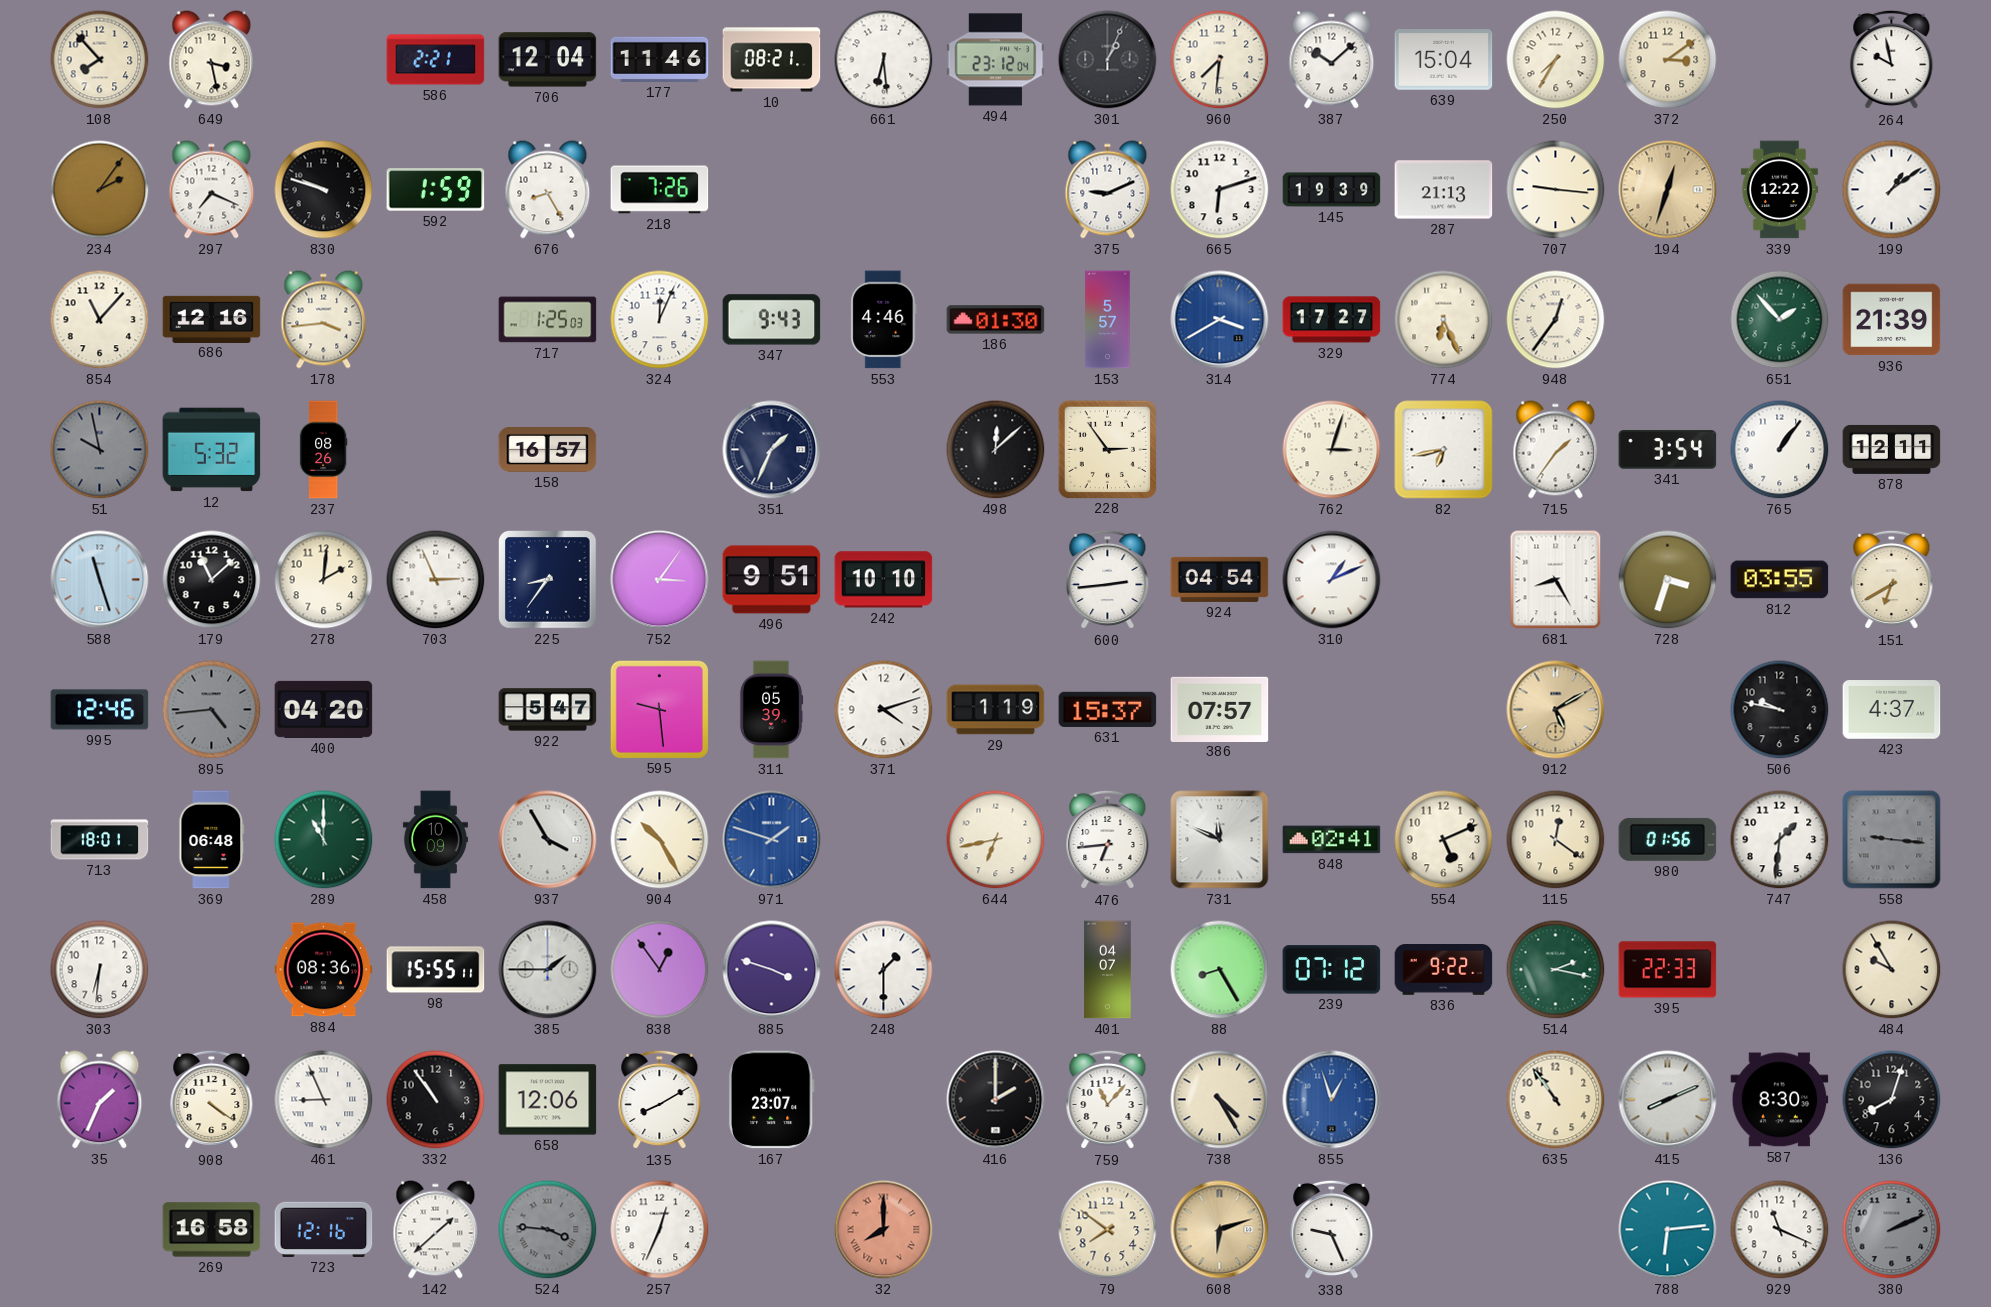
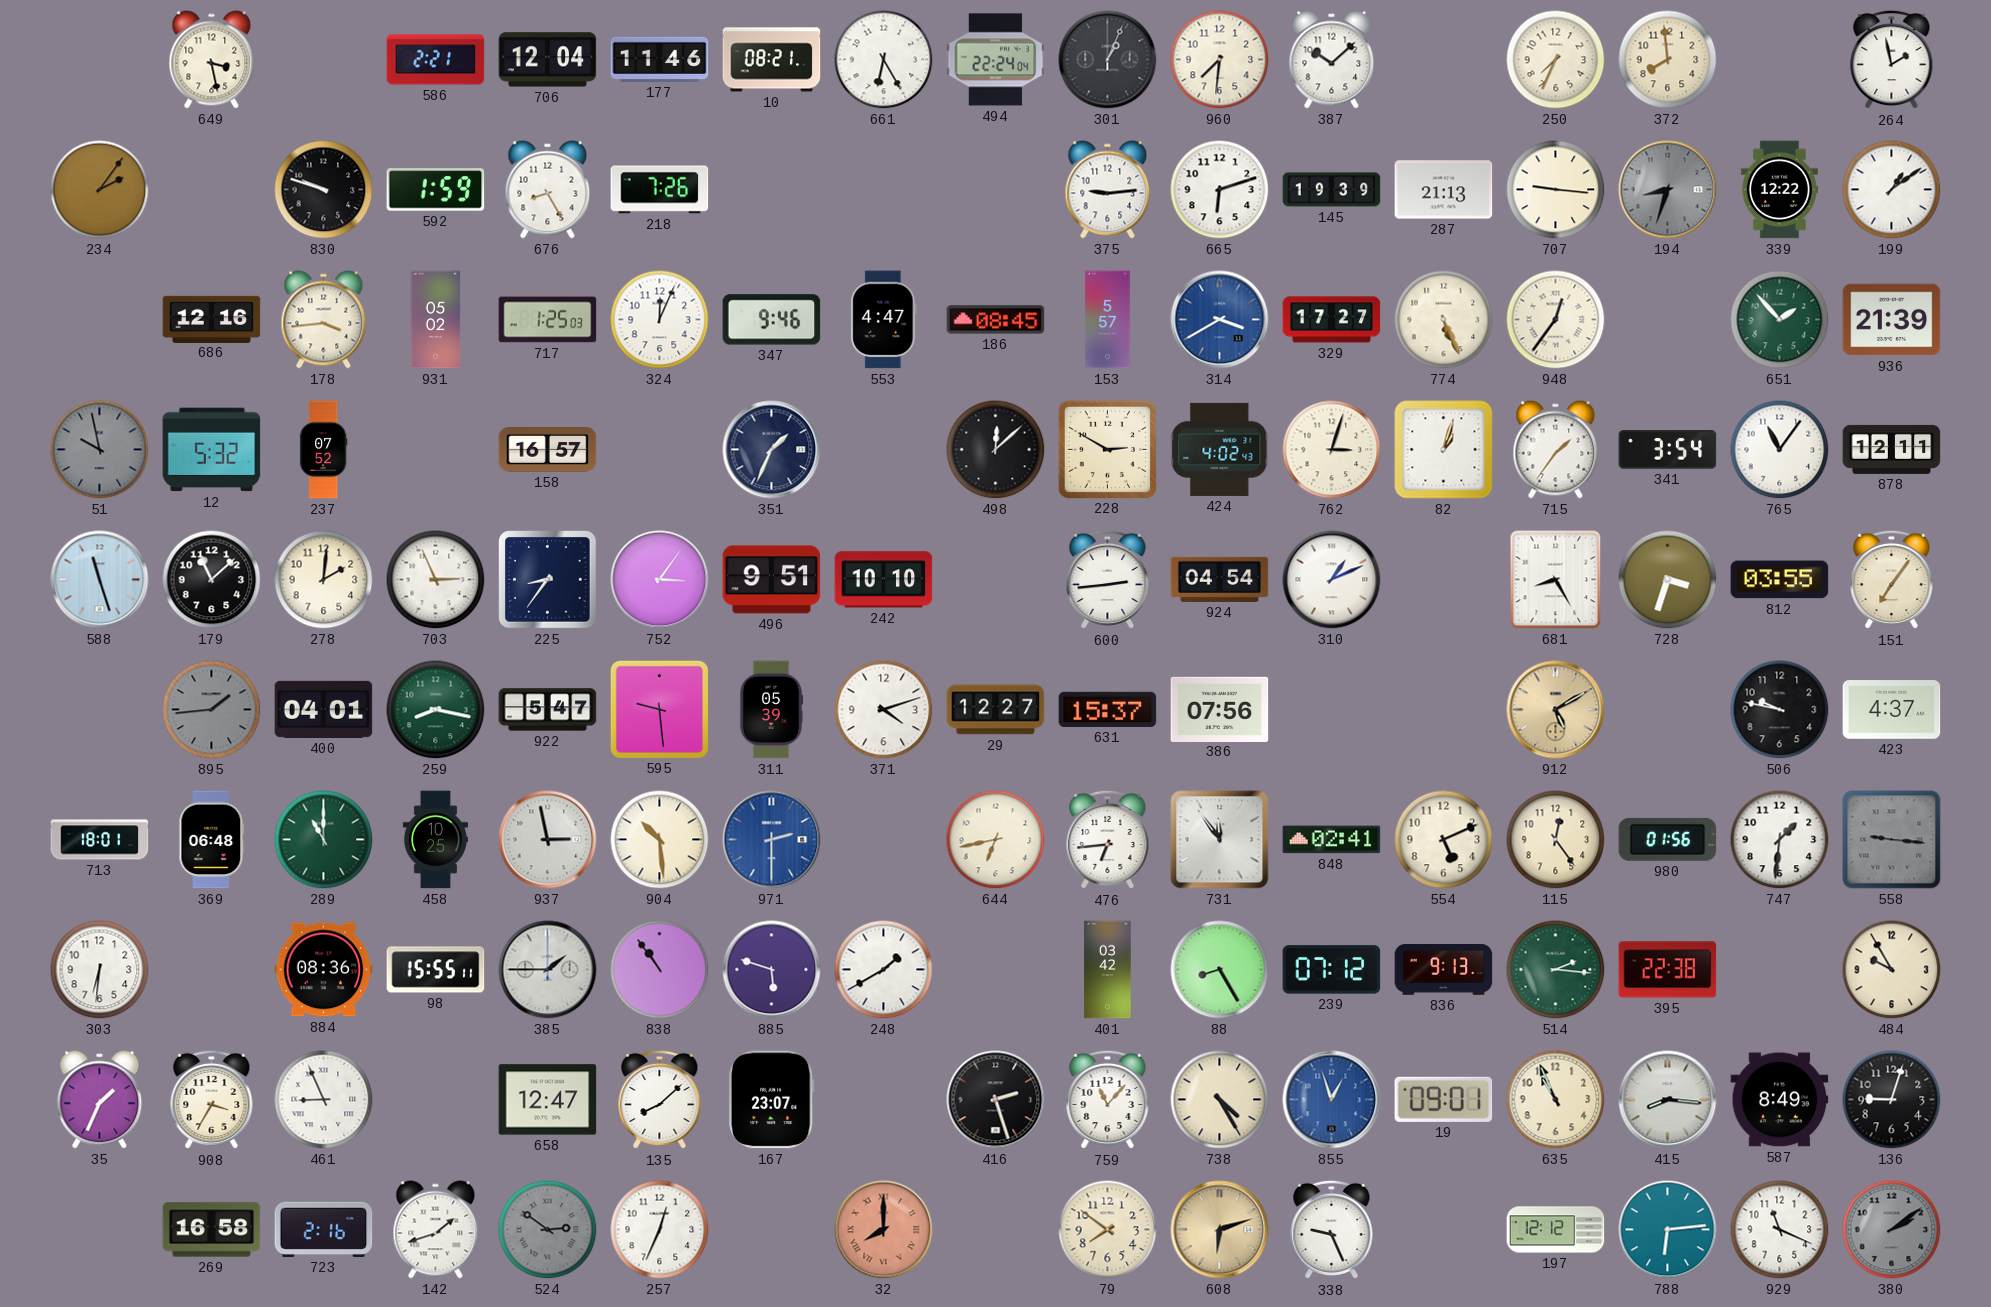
108: 7:53 -> none (100, 60)
661: 6:29 -> 6:25 (884, 60)
494: 23:12 -> 22:24 (996, 60)
639: 15:04 -> none (1444, 60)
250: 7:35 -> 7:34 (1556, 60)
372: 3:09 -> 7:59 (1668, 60)
264: 9:58 -> 1:58 (1892, 60)
297: 7:19 -> none (212, 190)
375: 9:11 -> 9:14 (1108, 190)
194: 12:33 -> 8:33 (1668, 190)
194 dial: champagne -> grey (1668, 190)
854: 11:07 -> none (100, 320)
931: none -> 05:02 (436, 320)
347: 9:43 -> 9:46 (772, 320)
553: 4:46 -> 4:47 (884, 320)
186: 01:30 -> 08:45 (996, 320)
774: 6:26 -> 5:26 (1444, 320)
237: 08:26 -> 07:52 (323, 450)
228: 2:54 -> 2:50 (1107, 449)
424: none -> 4:02 (1220, 449)
82: 6:43 -> 1:03 (1444, 450)
765: 1:06 -> 11:06 (1780, 450)
151: 6:40 -> 7:06 (1892, 580)
995: 12:46 -> none (100, 710)
895: 4:44 -> 1:44 (212, 710)
400: 04:20 -> 04:01 (324, 709)
259: none -> 8:17 (436, 710)
29: 1:19 -> 12:27 (996, 710)
386: 07:57 -> 07:56 (1220, 709)
458: 10:09 -> 10:25 (435, 840)
937: 3:55 -> 2:58 (548, 840)
904: 10:25 -> 10:29 (660, 840)
971: 1:48 -> 2:30 (772, 840)
731: 11:49 -> 11:54 (1220, 840)
115: 12:21 -> 12:24 (1556, 840)
838: 12:54 -> 10:54 (660, 970)
885: 3:48 -> 5:48 (772, 970)
248: 1:30 -> 1:40 (884, 970)
401: 04:07 -> 03:42 (1108, 970)
836: 9:22 -> 9:13 (1444, 970)
514: 2:17 -> 2:16 (1556, 970)
395: 22:33 -> 22:38 (1668, 970)
908: 4:21 -> 3:35 (212, 1100)
332: 10:54 -> none (436, 1100)
658: 12:06 -> 12:47 (548, 1100)
135: 8:10 -> 8:08 (660, 1100)
416: 2:00 -> 2:27 (996, 1100)
19: none -> 09:01 (1444, 1099)
635: 10:54 -> 10:56 (1556, 1100)
415: 8:11 -> 8:16 (1668, 1100)
587: 8:30 -> 8:49 (1780, 1100)
136: 8:03 -> 9:03 (1892, 1100)
723: 12:16 -> 2:16 (324, 1229)
142: 1:38 -> 1:42 (436, 1230)
524: 3:46 -> 2:51 (548, 1230)
197: none -> 12:12 (1556, 1230)
380: 2:11 -> 2:09 (1892, 1230)
